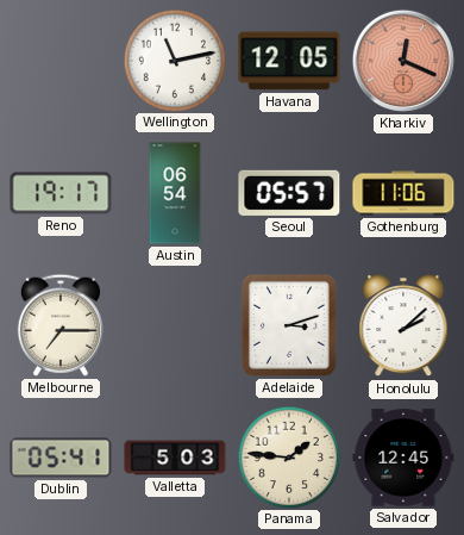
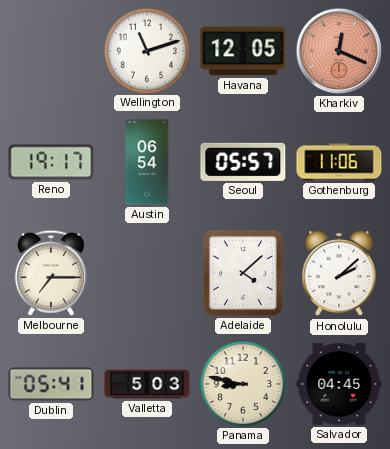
Wellington: 11:13 -> 11:12 (146, 50)
Adelaide: 3:12 -> 4:08 (243, 273)
Panama: 1:46 -> 8:47 (242, 383)
Salvador: 12:45 -> 04:45 (339, 384)
